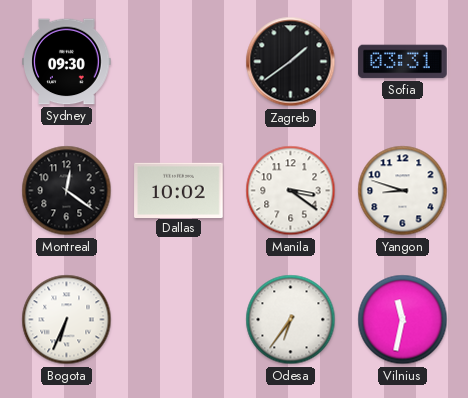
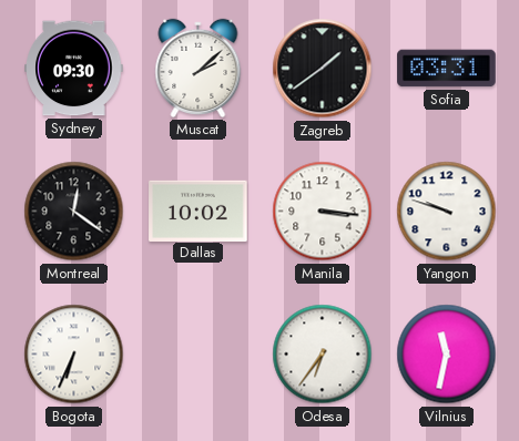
Muscat: none -> 2:08 (199, 68)
Manila: 3:21 -> 3:16 (323, 212)
Yangon: 8:48 -> 9:48 (447, 212)
